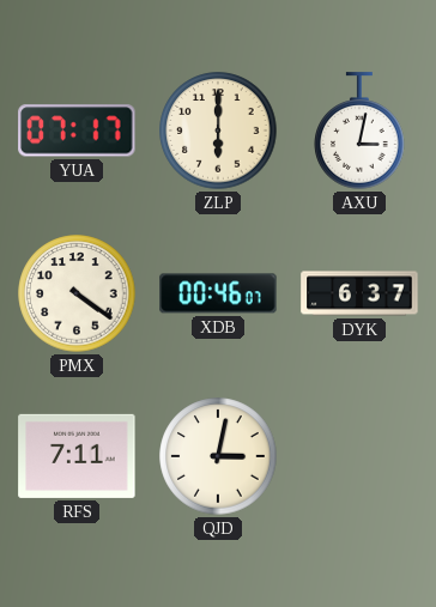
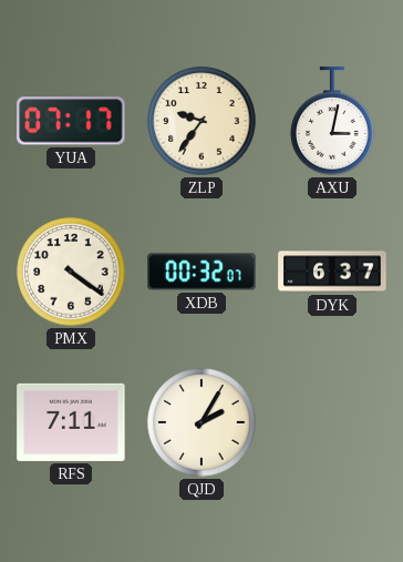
ZLP: 6:00 -> 9:36 (201, 121)
XDB: 00:46 -> 00:32 (201, 272)
QJD: 3:02 -> 2:05 (201, 422)
